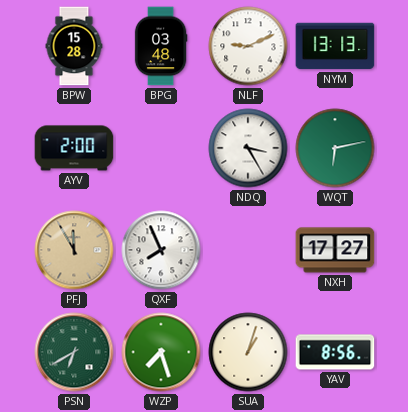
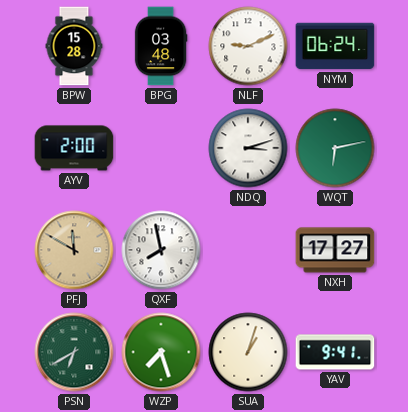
NYM: 13:13 -> 06:24 (335, 46)
NDQ: 3:25 -> 3:12 (248, 148)
PFJ: 11:55 -> 11:50 (74, 250)
QXF: 7:56 -> 7:58 (161, 250)
YAV: 8:56 -> 9:41 (335, 352)
